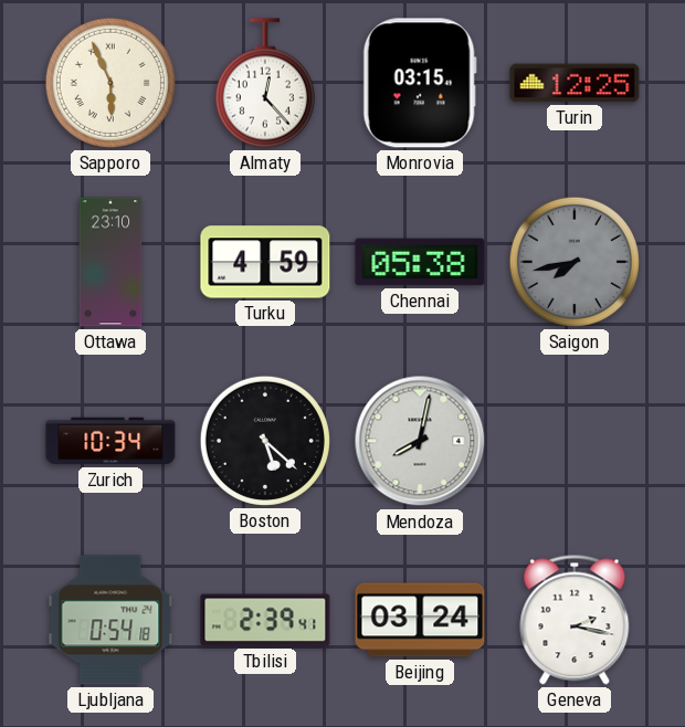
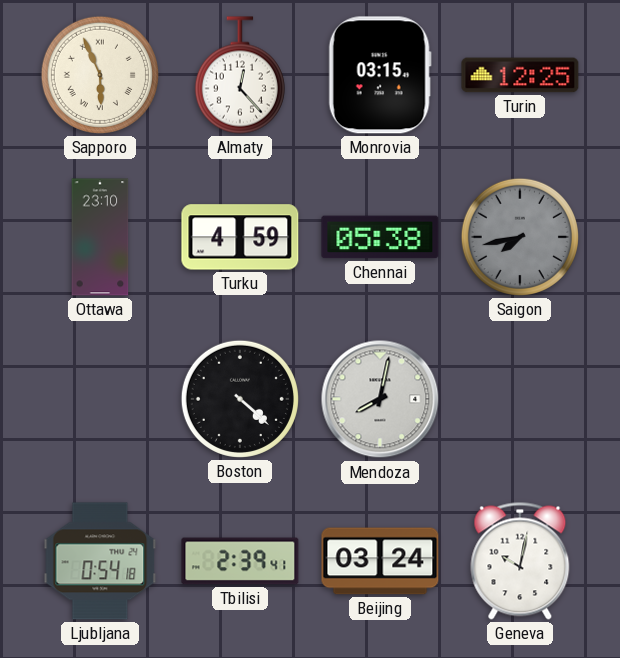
Zurich: 10:34 -> none (110, 441)
Boston: 5:22 -> 4:22 (240, 399)
Geneva: 2:17 -> 10:02 (520, 561)
